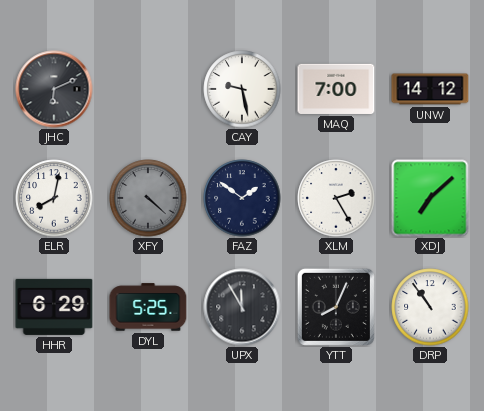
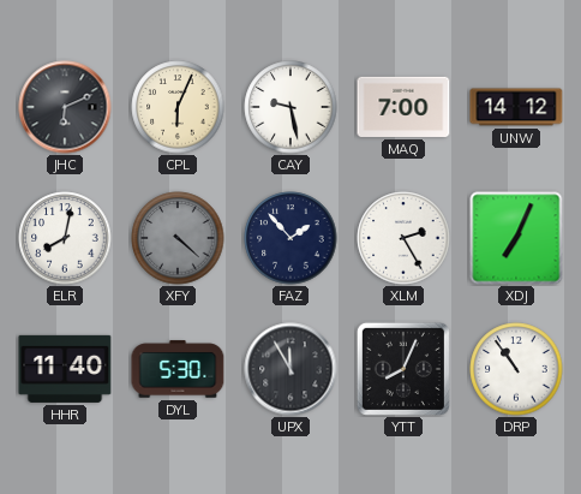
CPL: none -> 6:04 (178, 107)
FAZ: 1:51 -> 1:53 (290, 238)
XDJ: 7:08 -> 7:04 (516, 238)
HHR: 6:29 -> 11:40 (65, 369)
DYL: 5:25 -> 5:30 (178, 369)
